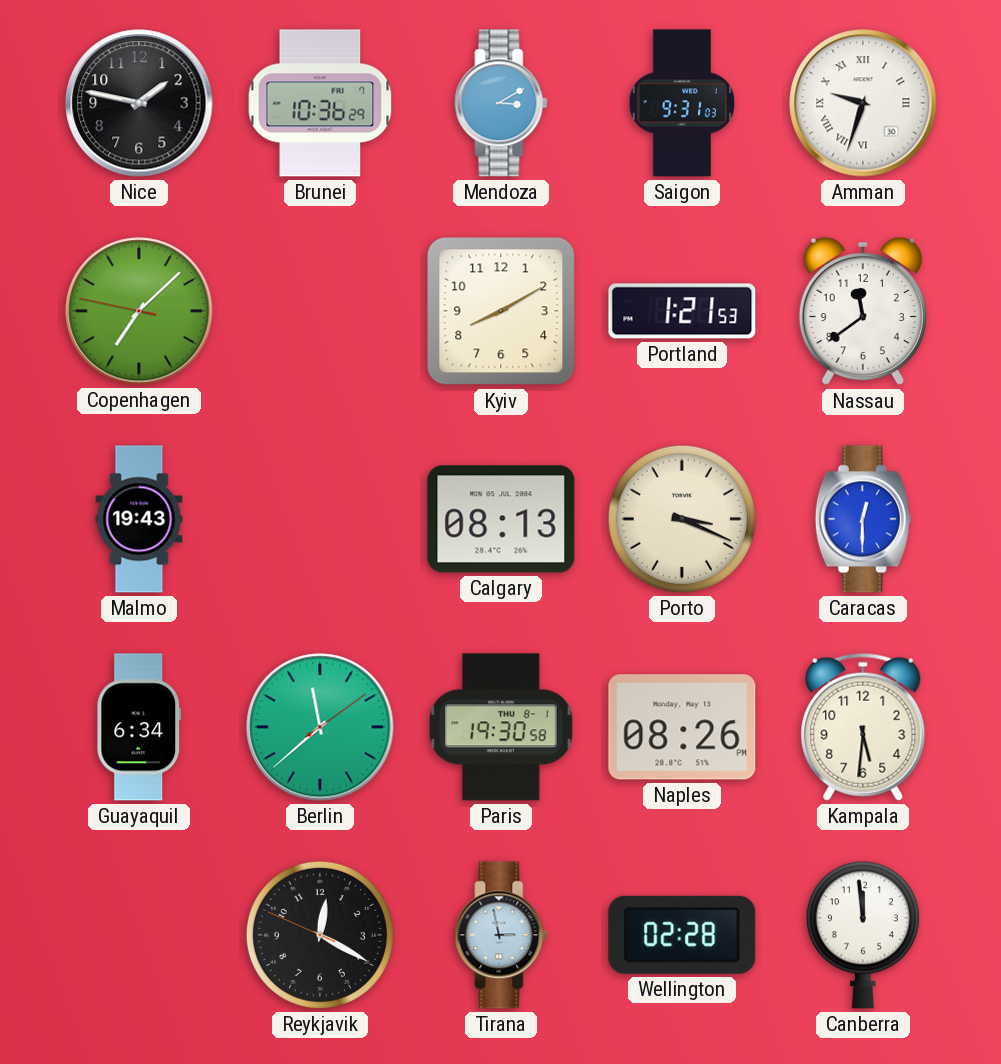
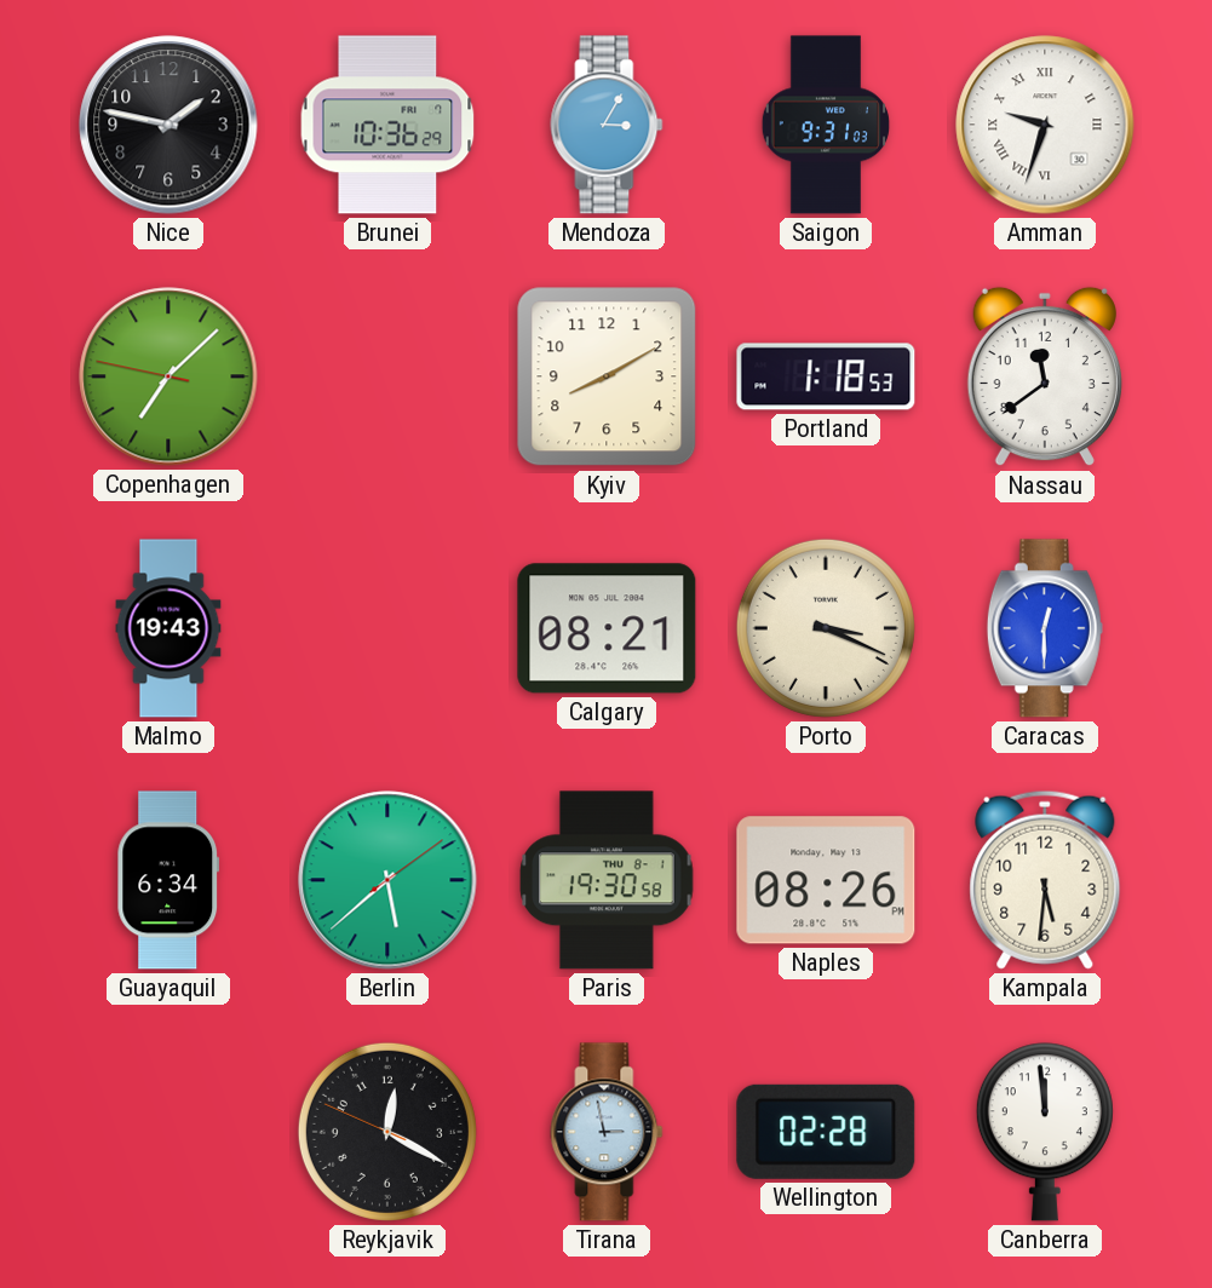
Mendoza: 3:10 -> 3:05 (607, 125)
Portland: 1:21 -> 1:18 (826, 376)
Calgary: 08:13 -> 08:21 (607, 628)
Berlin: 11:38 -> 5:38 (387, 880)
